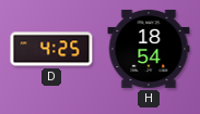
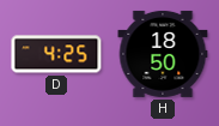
H: 18:54 -> 18:50 (163, 54)
